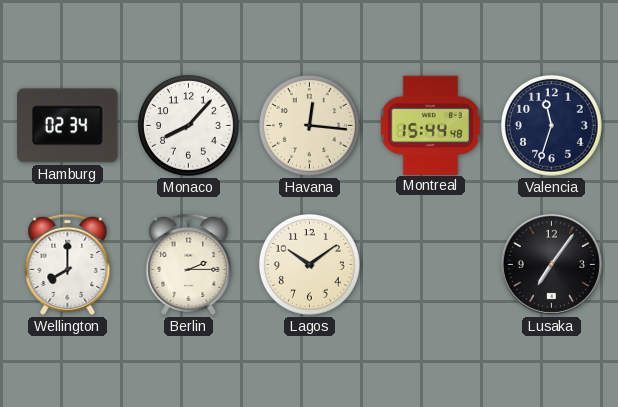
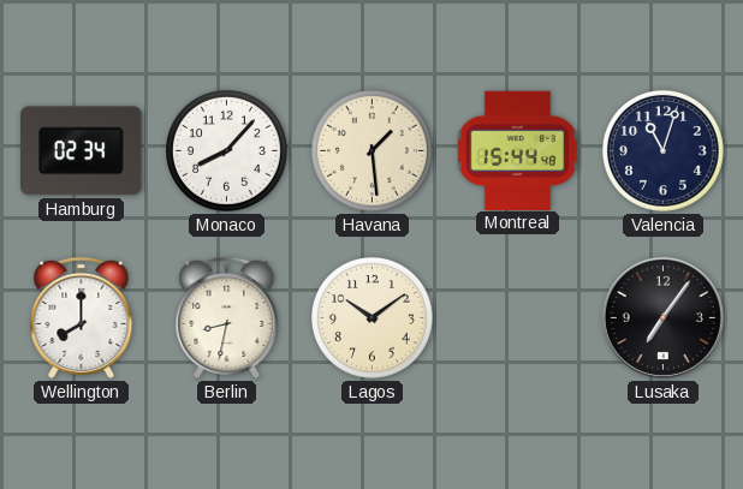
Havana: 12:16 -> 1:29 (373, 151)
Valencia: 11:33 -> 11:03 (664, 151)
Berlin: 2:15 -> 8:32 (227, 317)
